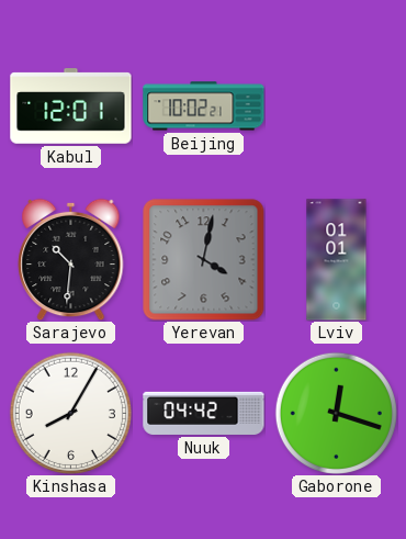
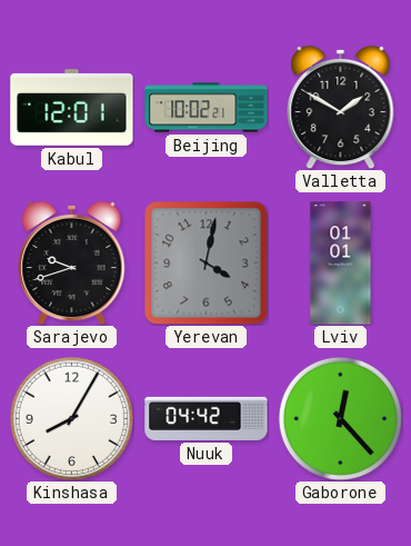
Valletta: none -> 1:50 (341, 107)
Sarajevo: 10:31 -> 9:42 (72, 262)
Gaborone: 12:18 -> 12:23 (340, 418)
